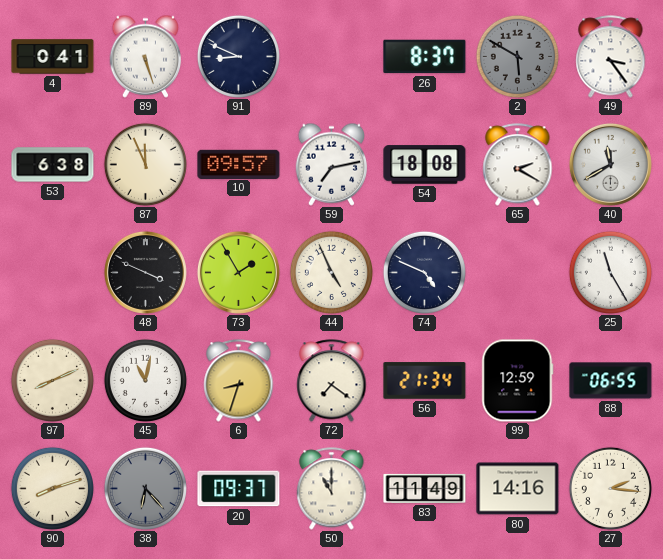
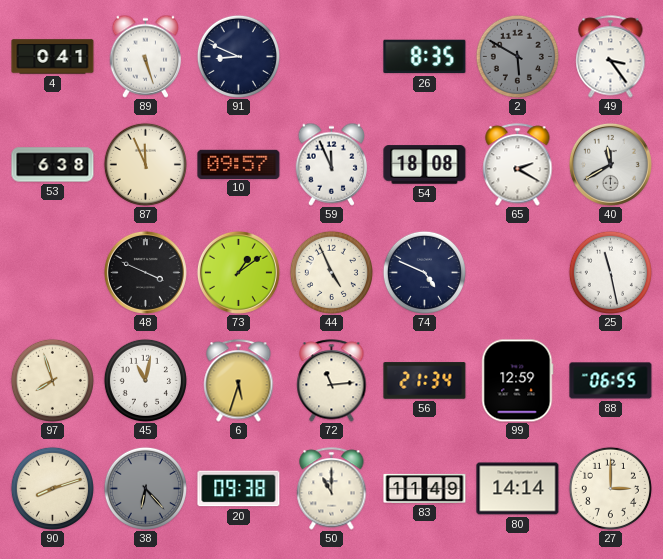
26: 8:37 -> 8:35 (425, 57)
59: 7:13 -> 11:56 (332, 164)
73: 1:55 -> 1:09 (238, 272)
25: 11:25 -> 11:28 (610, 272)
97: 8:11 -> 7:57 (52, 380)
6: 8:33 -> 5:33 (239, 381)
72: 7:21 -> 11:14 (332, 381)
20: 09:37 -> 09:38 (239, 489)
80: 14:16 -> 14:14 (518, 489)
27: 2:16 -> 3:00 (610, 488)
